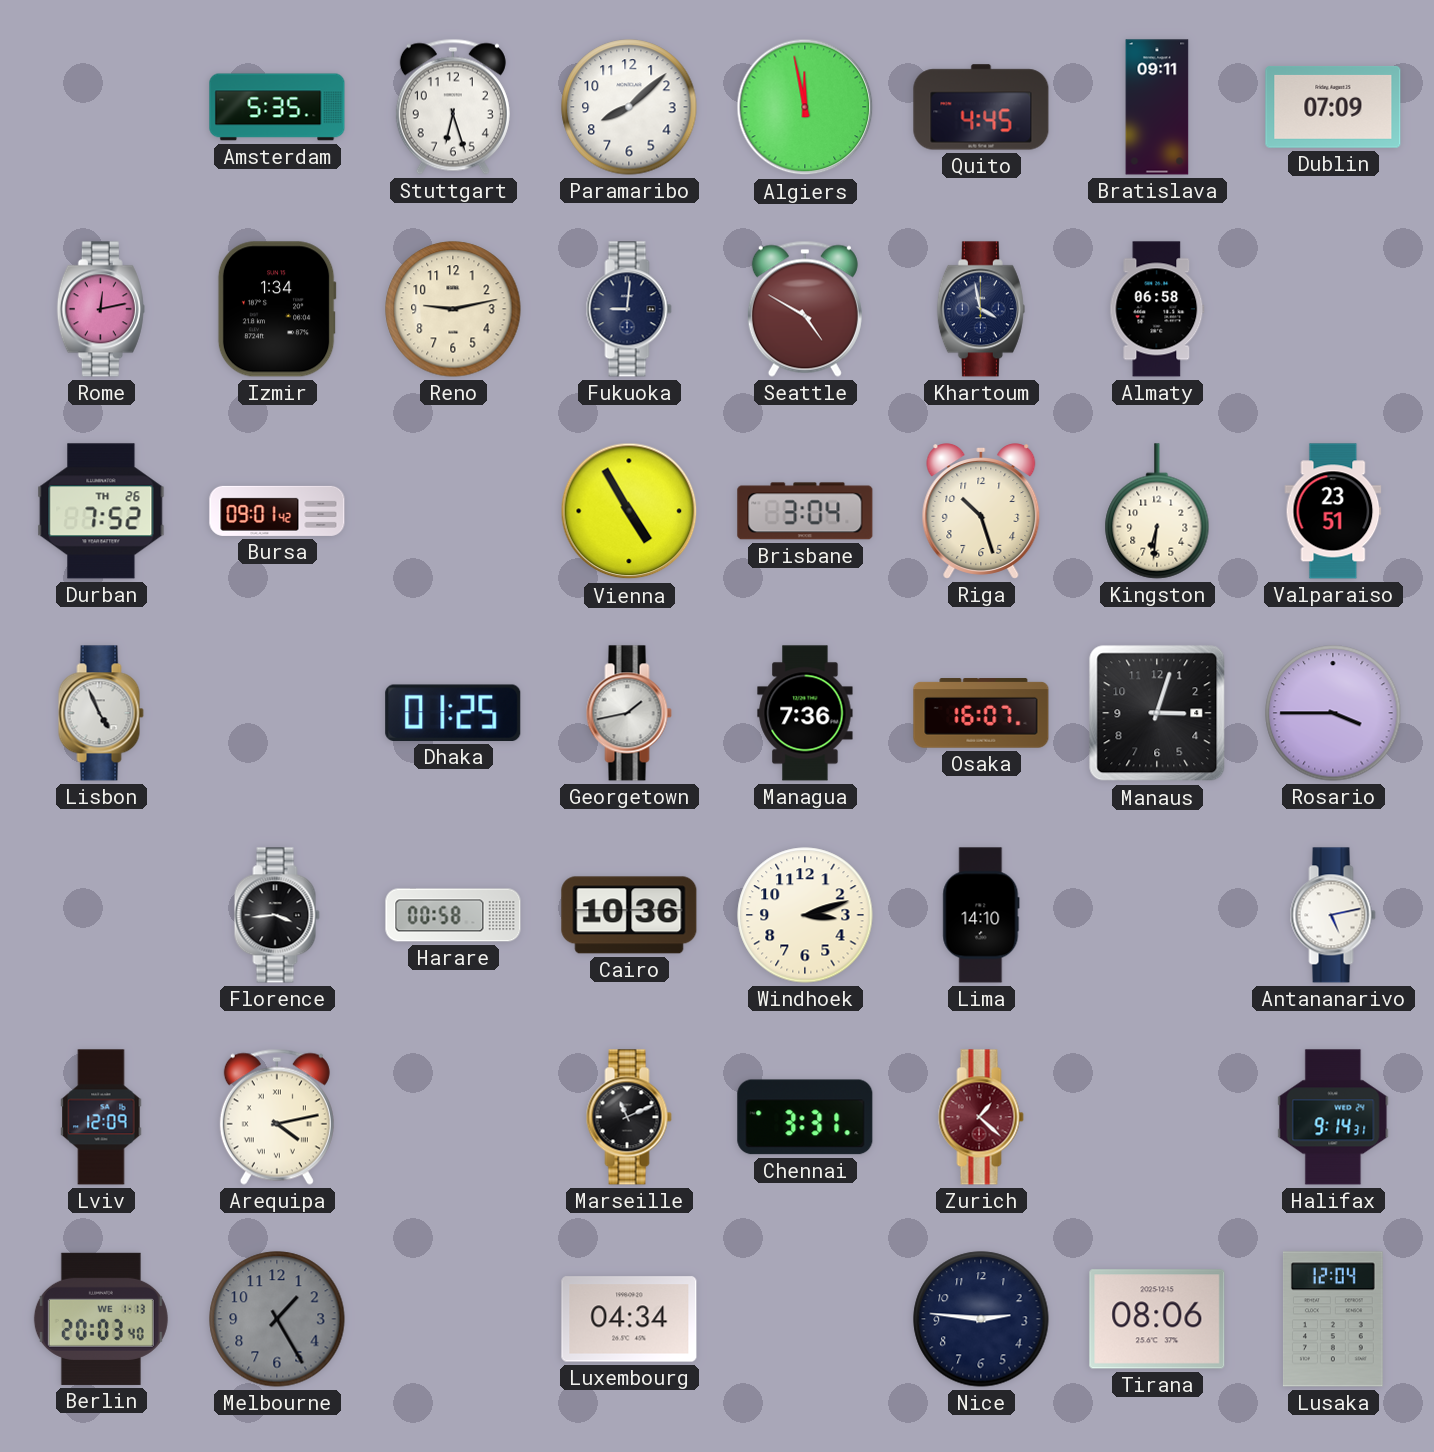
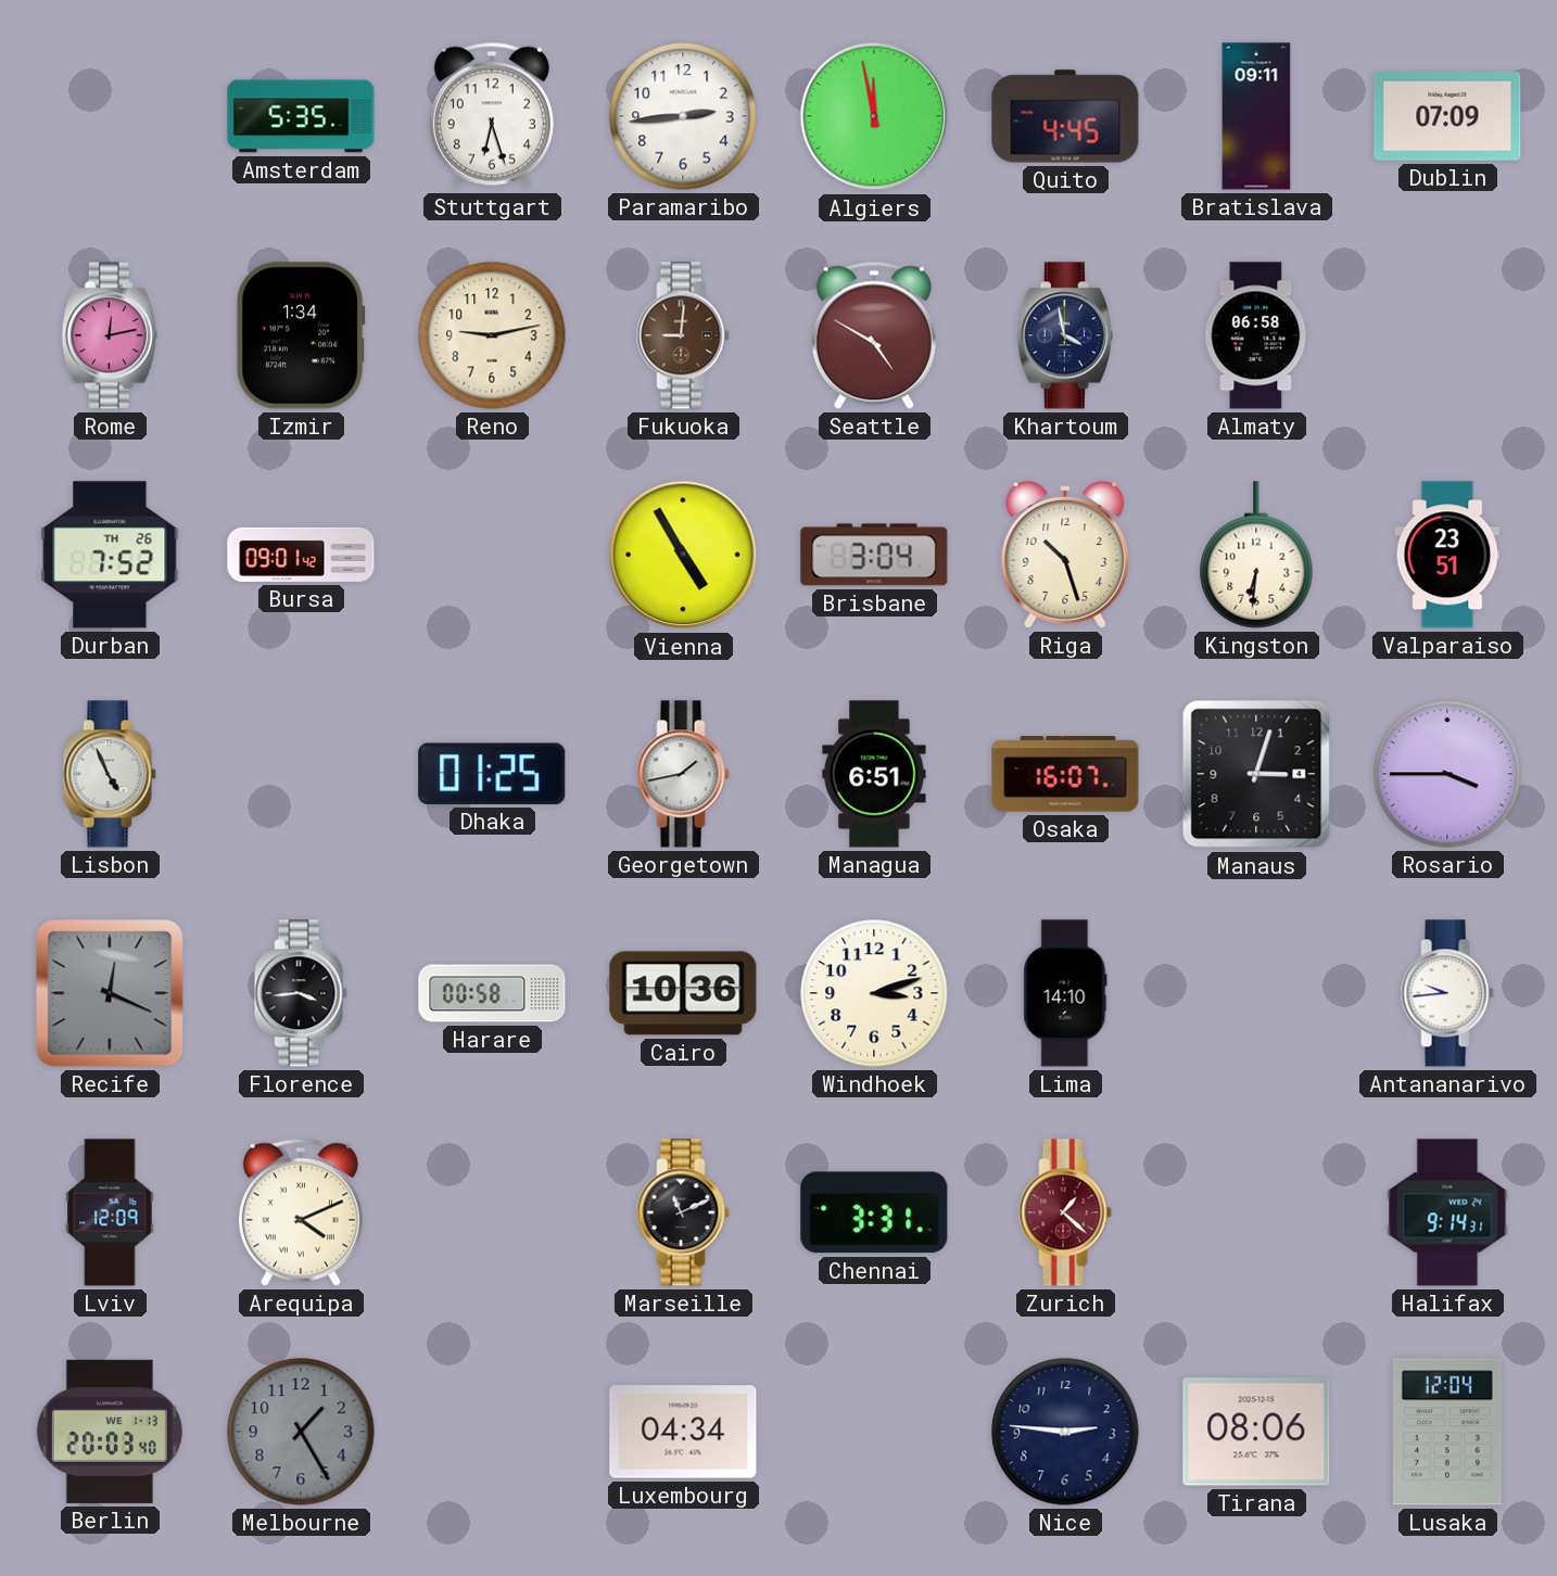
Paramaribo: 8:08 -> 2:44 (683, 116)
Fukuoka dial: navy -> brown (683, 335)
Managua: 7:36 -> 6:51 (874, 774)
Recife: none -> 12:19 (110, 993)
Antananarivo: 5:13 -> 9:44 (1447, 993)
Arequipa: 4:13 -> 4:11 (301, 1212)
